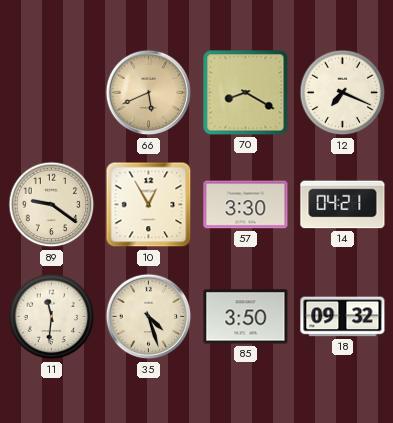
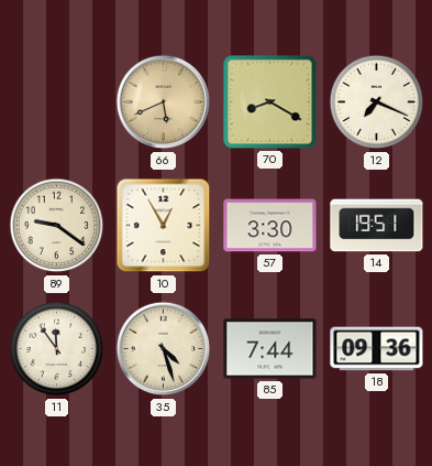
14: 04:21 -> 19:51 (377, 226)
11: 11:31 -> 11:54 (57, 349)
85: 3:50 -> 7:44 (270, 349)
18: 09:32 -> 09:36 (377, 349)
